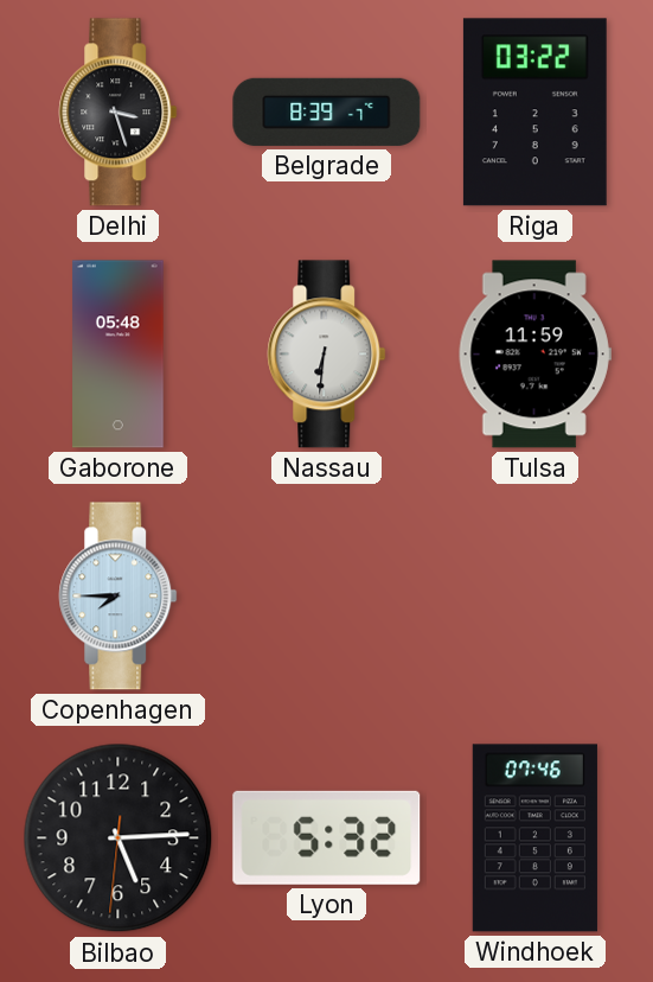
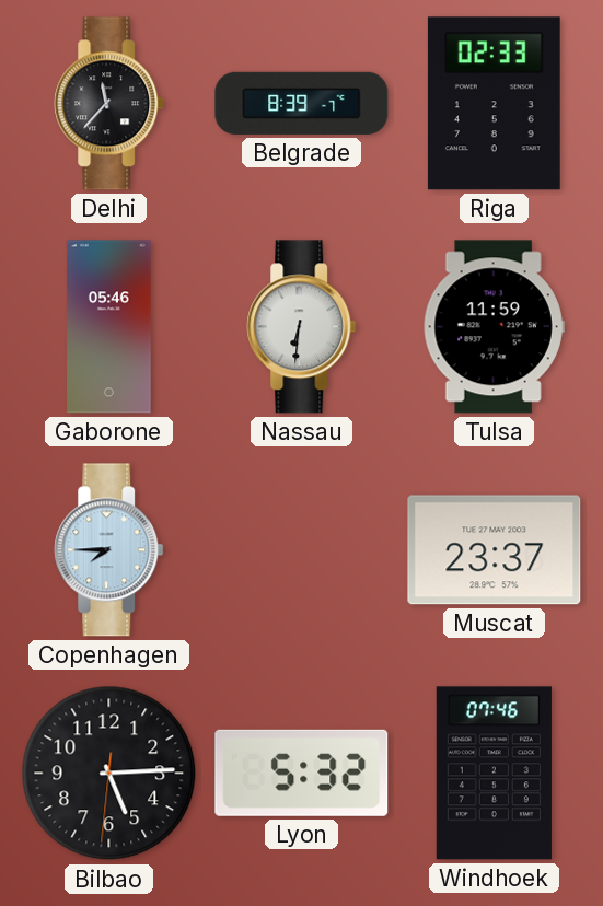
Delhi: 3:27 -> 11:37 (109, 104)
Riga: 03:22 -> 02:33 (494, 104)
Gaborone: 05:48 -> 05:46 (109, 327)
Muscat: none -> 23:37 (495, 550)
